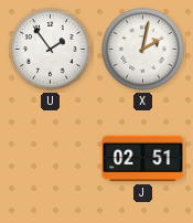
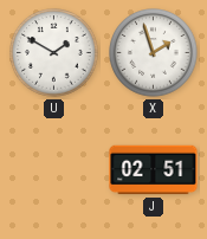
U: 1:54 -> 1:50 (54, 53)
X: 2:02 -> 1:57 (154, 53)
